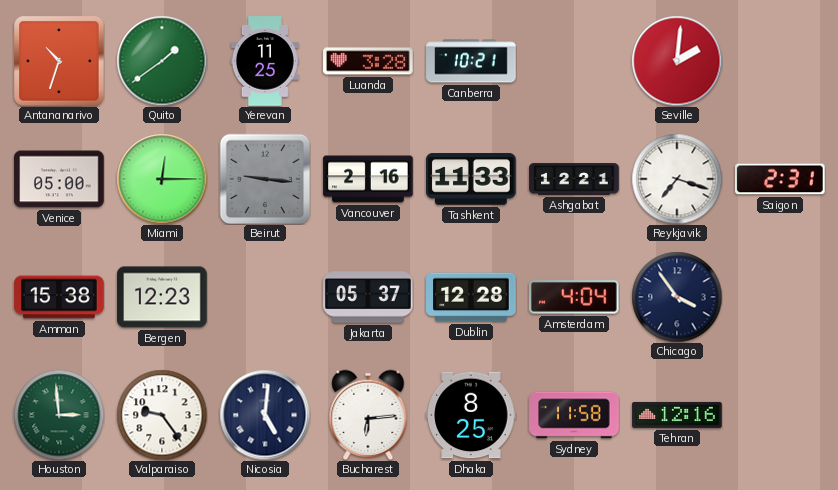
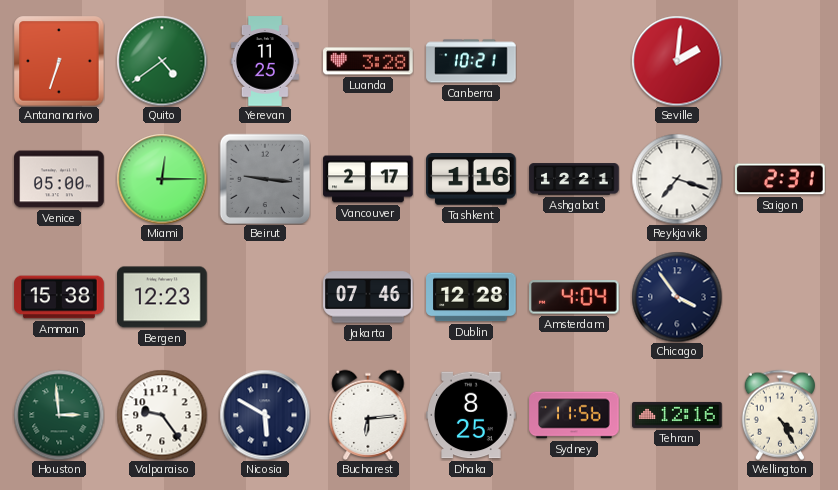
Antananarivo: 10:33 -> 6:33 (59, 61)
Quito: 1:39 -> 4:39 (162, 61)
Vancouver: 2:16 -> 2:17 (368, 179)
Tashkent: 11:33 -> 1:16 (471, 179)
Jakarta: 05:37 -> 07:46 (368, 297)
Nicosia: 5:01 -> 5:50 (265, 415)
Sydney: 11:58 -> 11:56 (574, 415)
Wellington: none -> 4:25 (780, 415)
